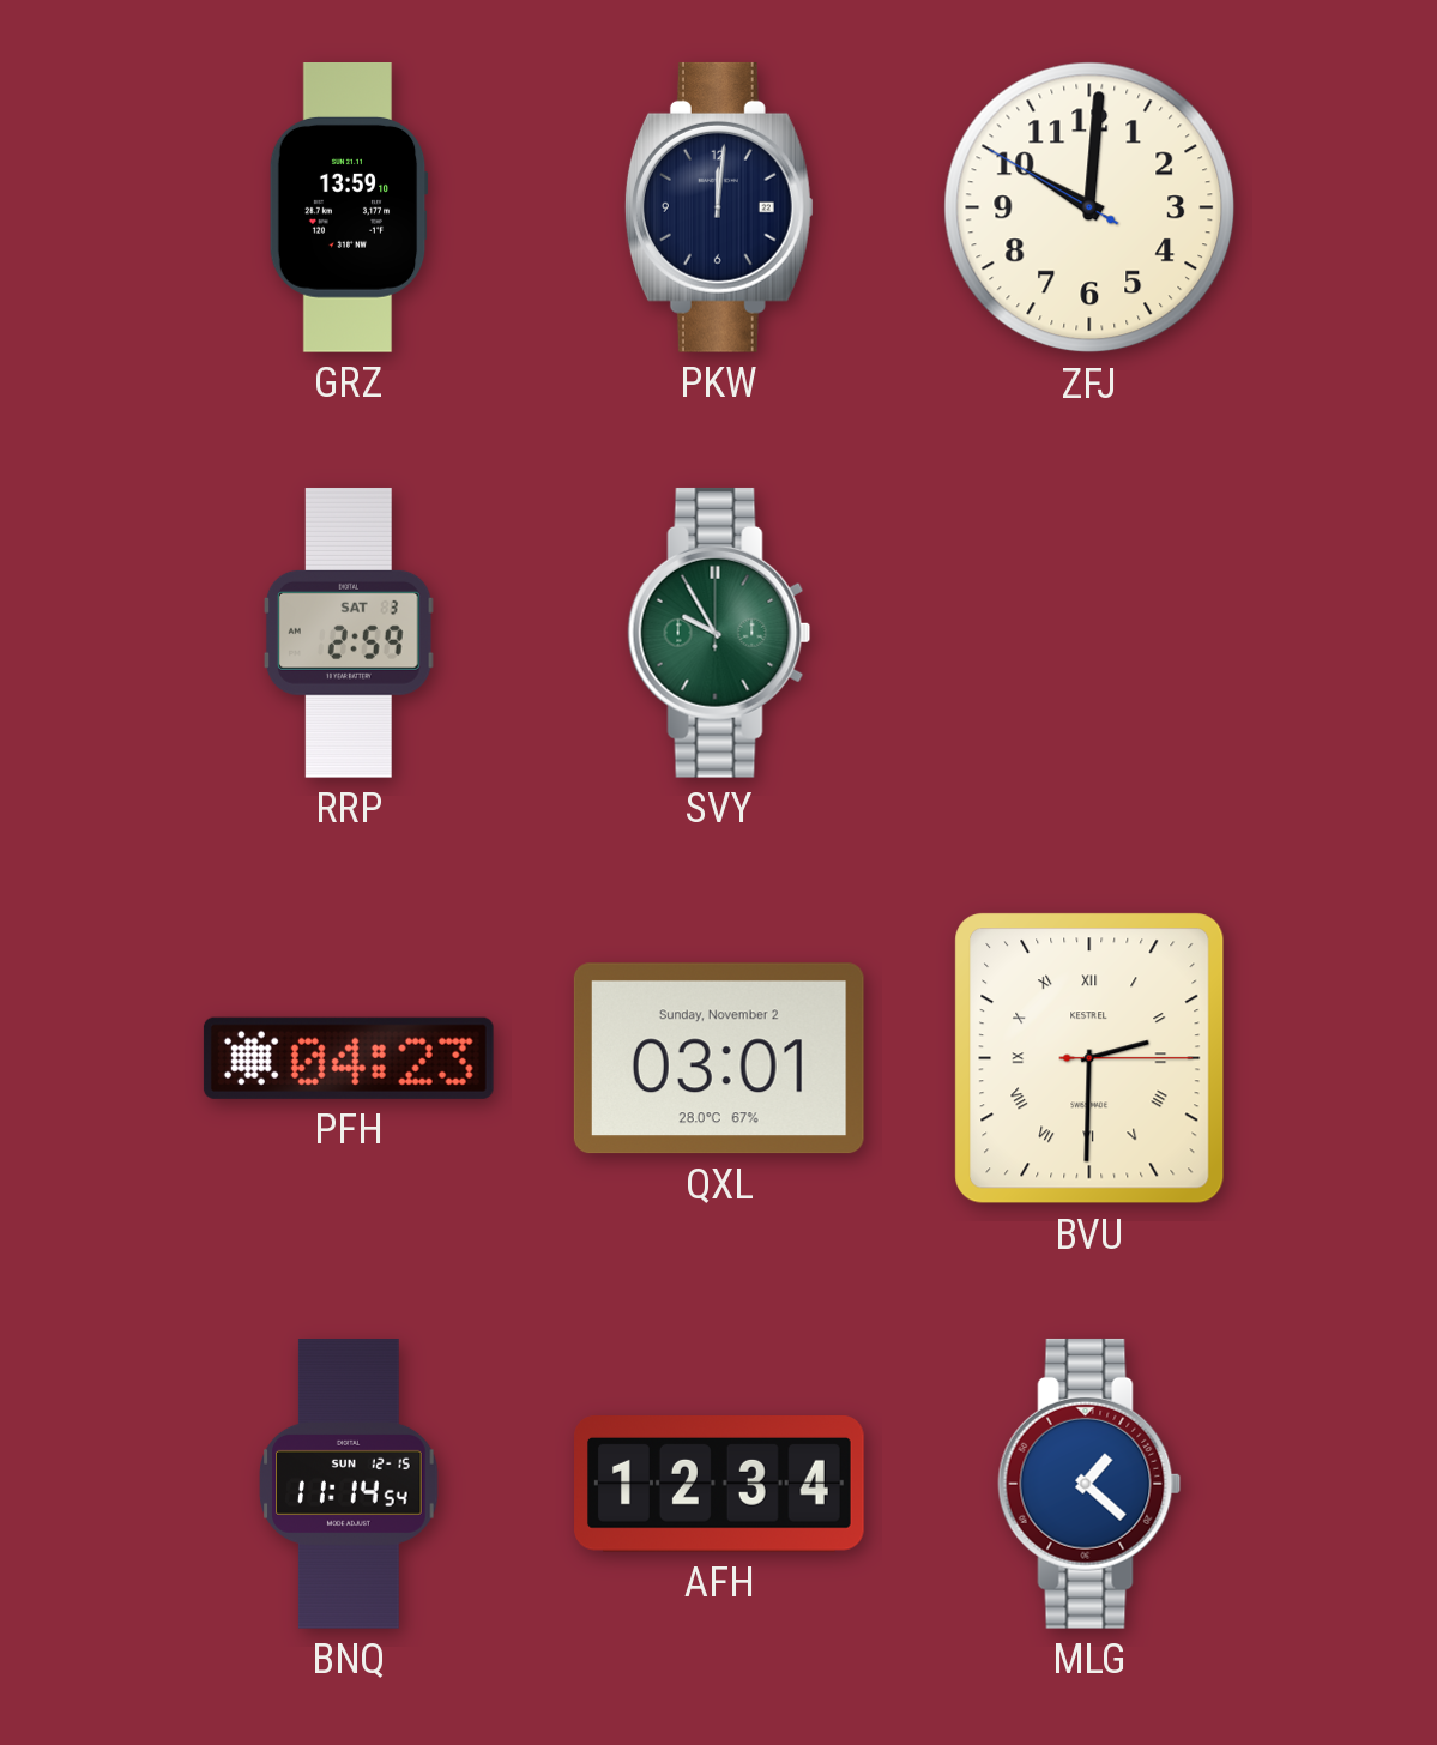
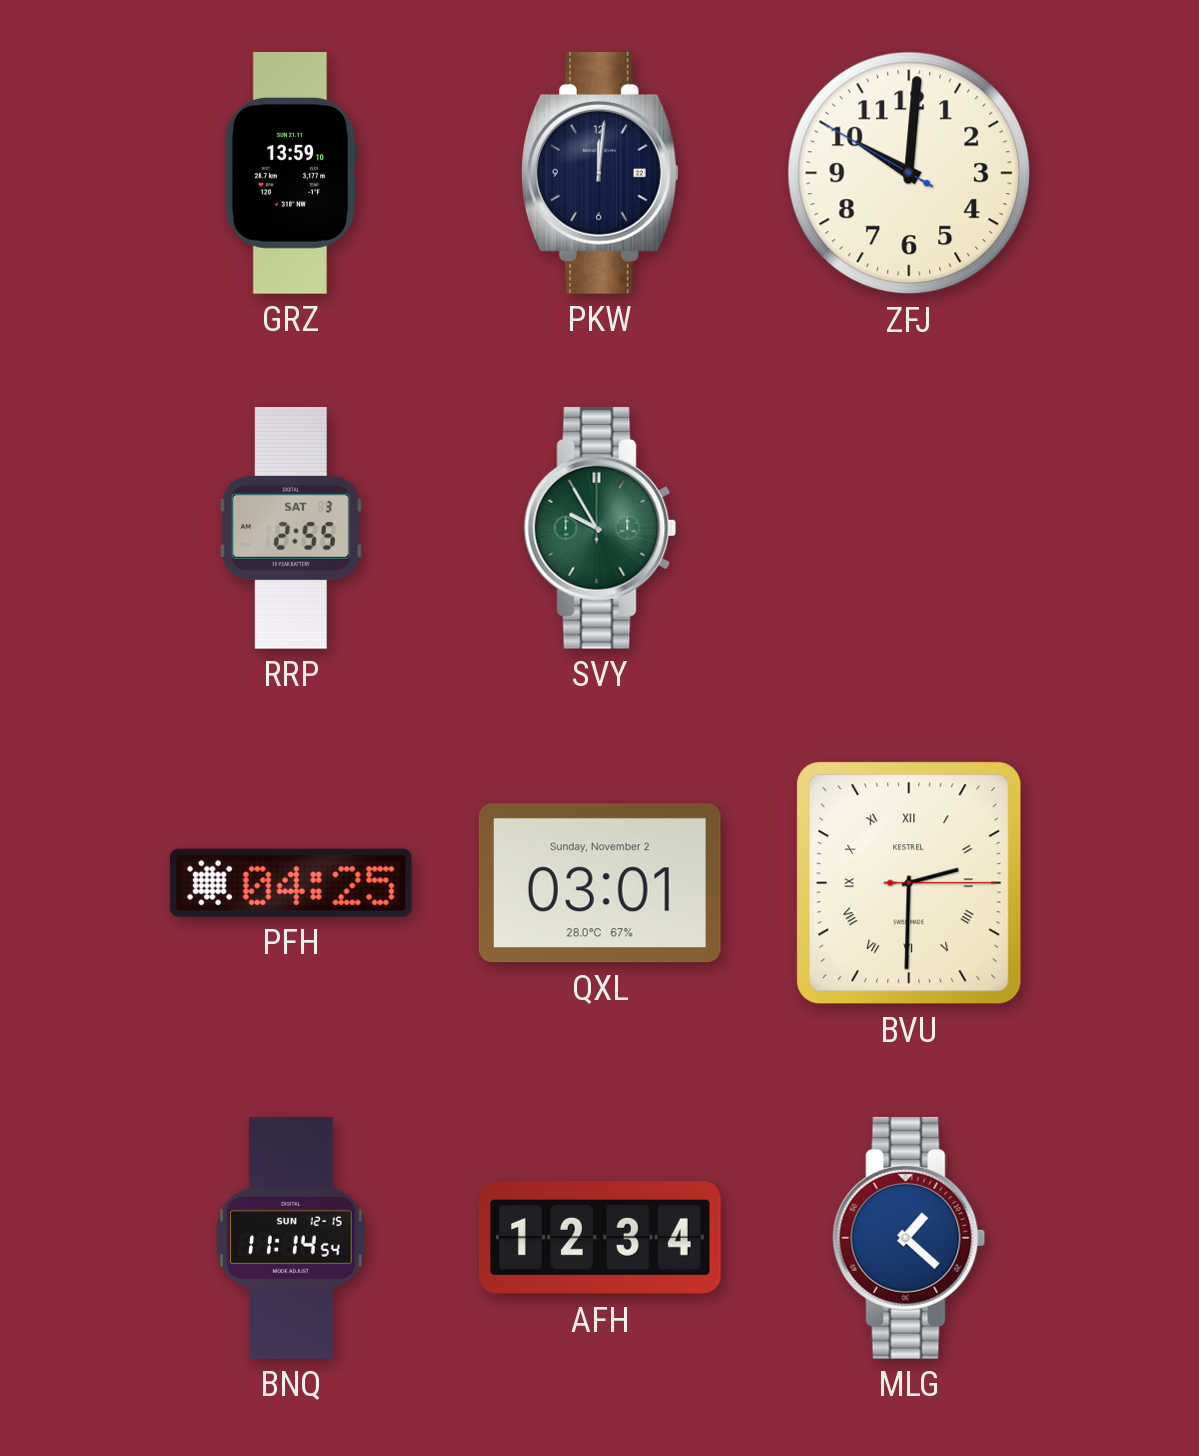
RRP: 2:59 -> 2:55 (291, 528)
PFH: 04:23 -> 04:25 (291, 883)
